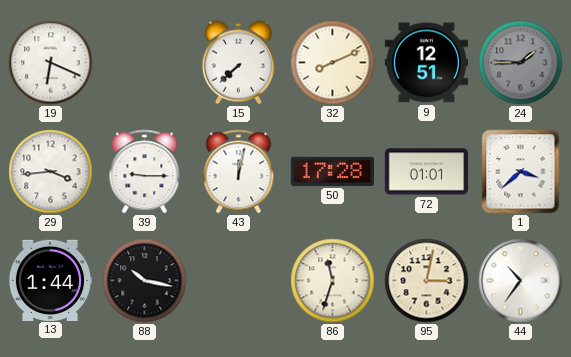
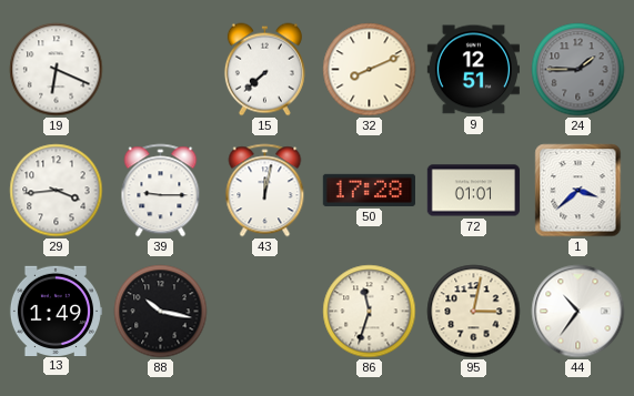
13: 1:44 -> 1:49 (54, 311)
